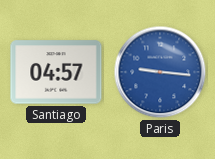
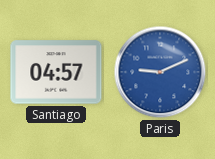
Paris: 9:16 -> 9:11 (160, 72)
